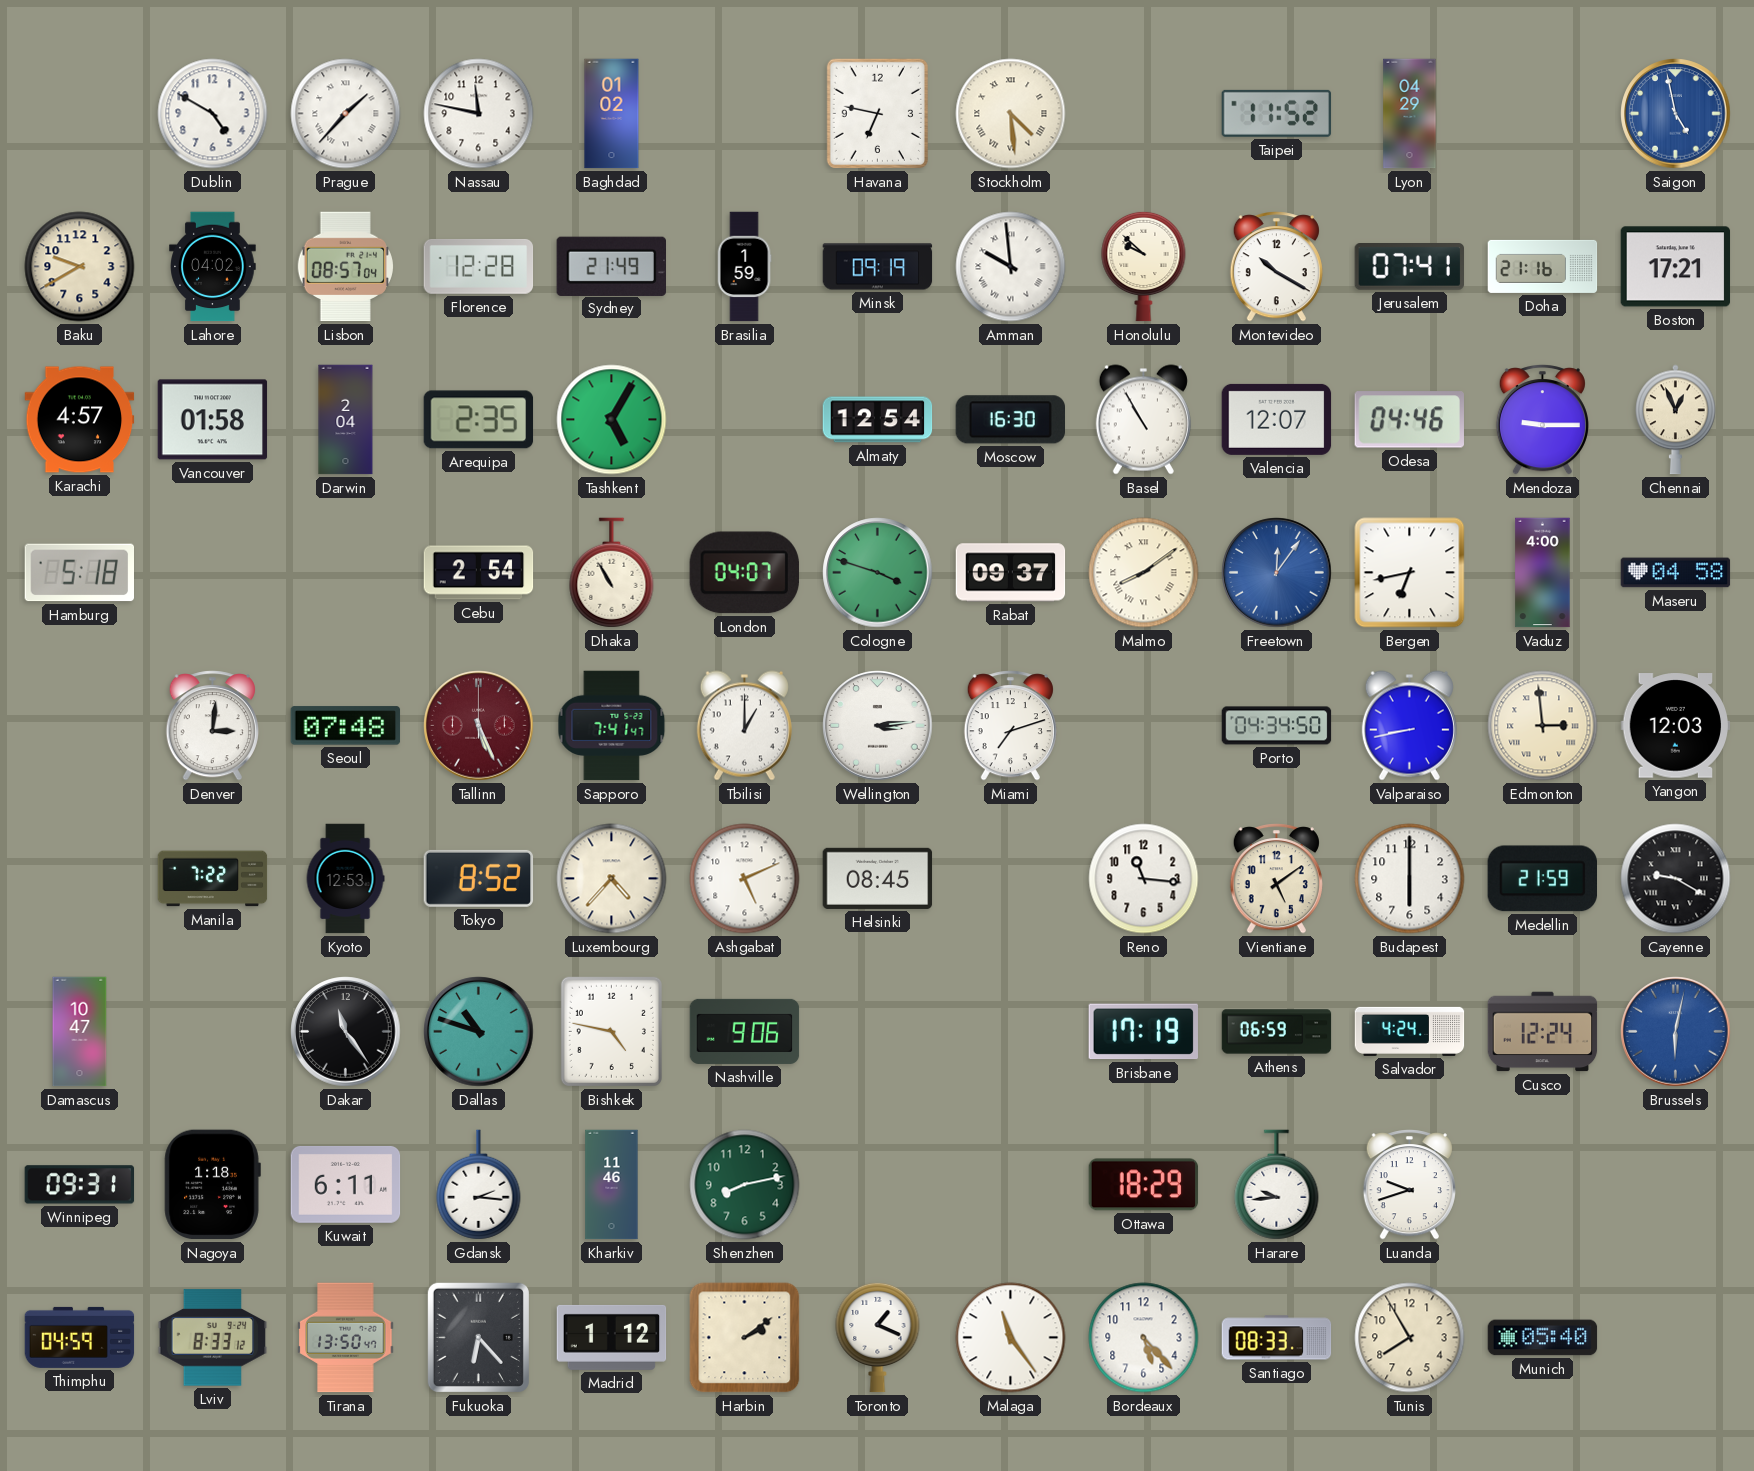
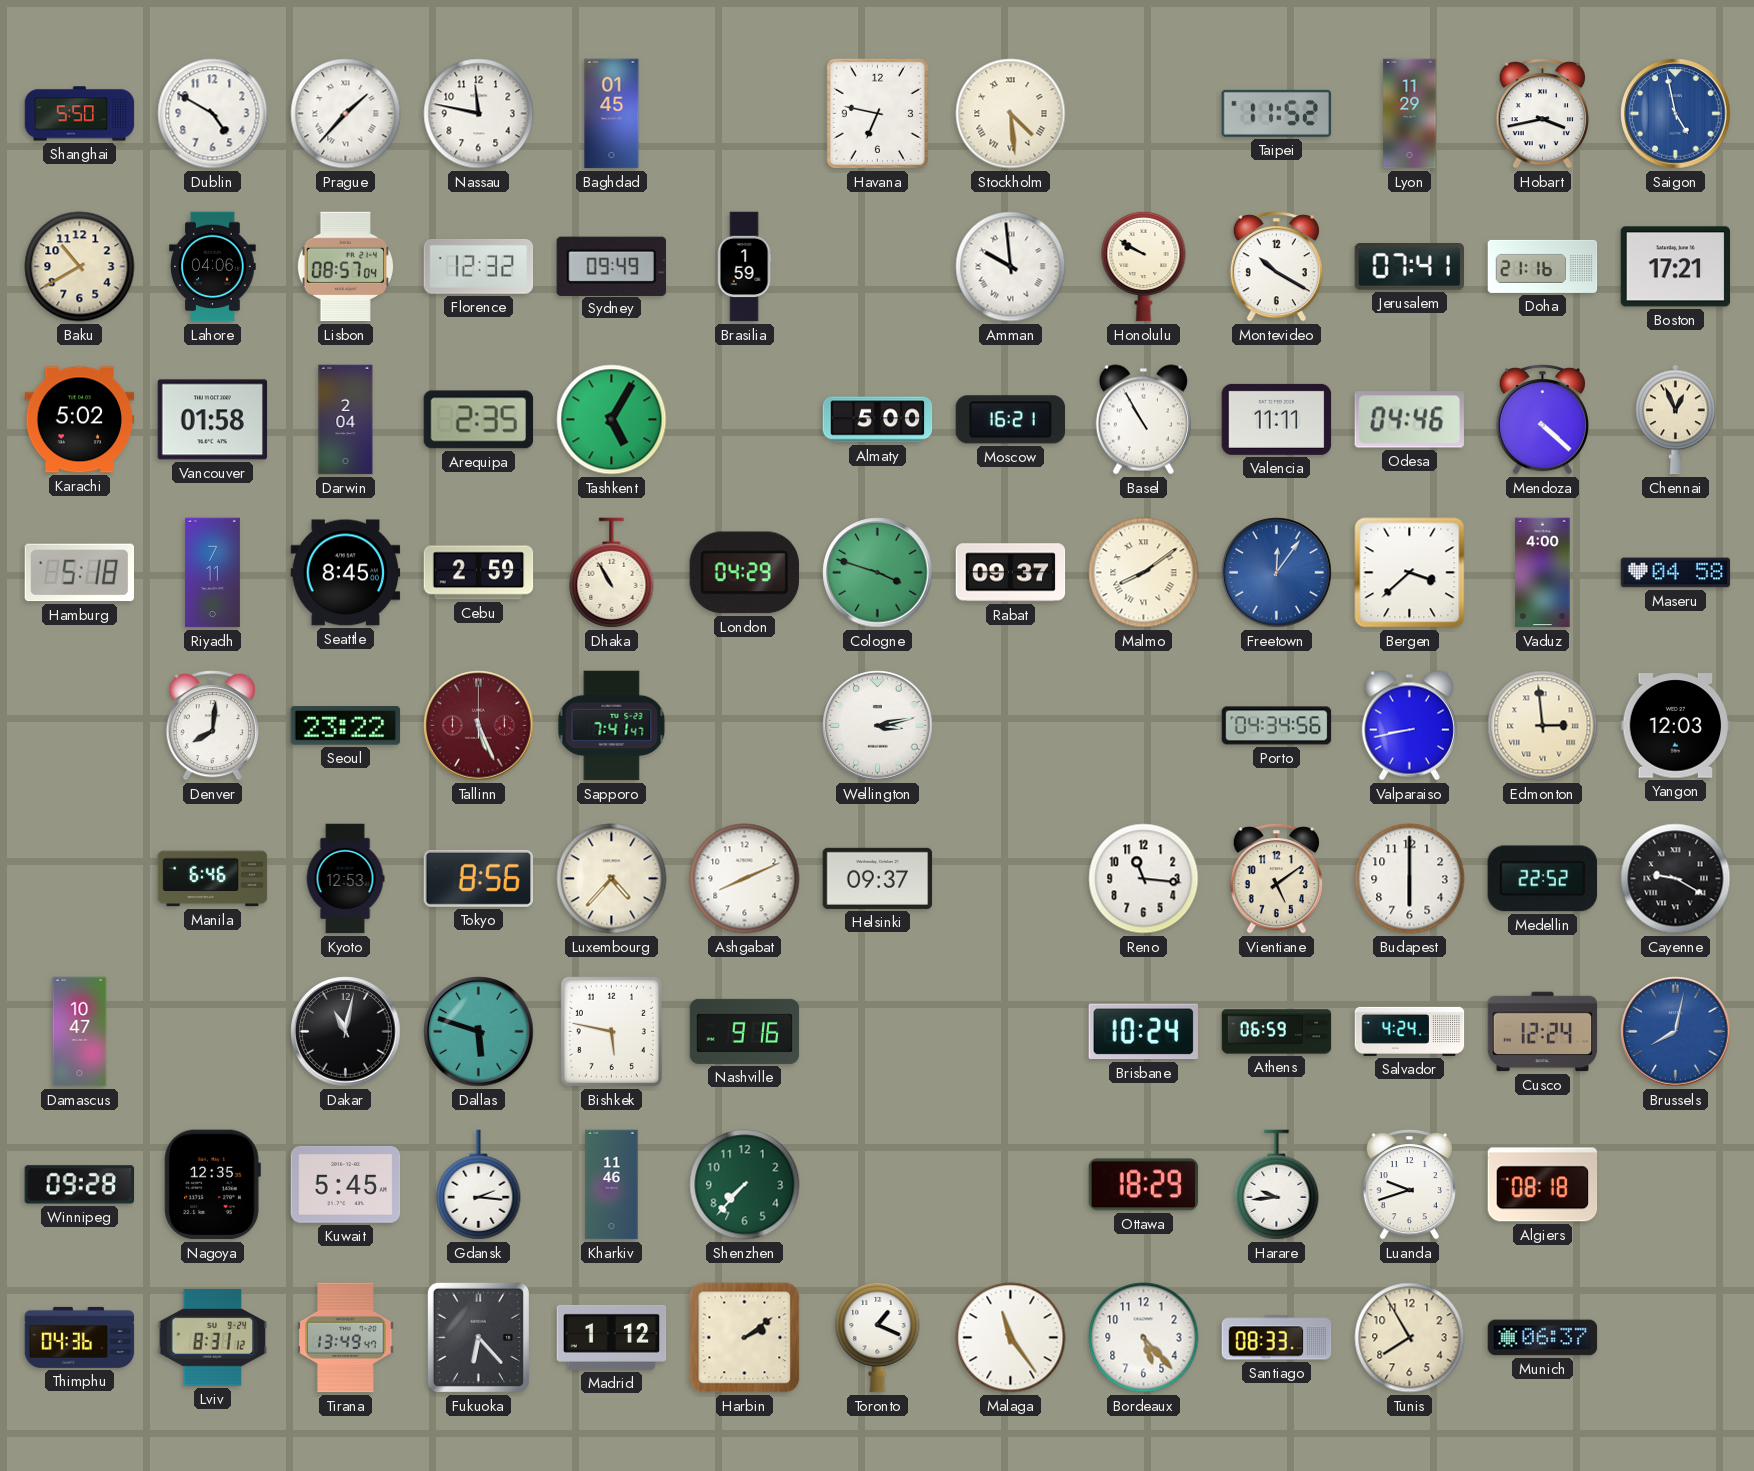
Shanghai: none -> 5:50 (80, 114)
Baghdad: 01:02 -> 01:45 (612, 114)
Lyon: 04:29 -> 11:29 (1410, 114)
Hobart: none -> 3:43 (1542, 114)
Baku: 9:40 -> 10:40 (80, 267)
Lahore: 04:02 -> 04:06 (213, 267)
Florence: 12:28 -> 12:32 (479, 266)
Sydney: 21:49 -> 09:49 (611, 266)
Minsk: 09:19 -> none (878, 267)
Honolulu: 9:52 -> 9:50 (1144, 266)
Karachi: 4:57 -> 5:02 (80, 420)
Almaty: 12:54 -> 5:00 (878, 420)
Moscow: 16:30 -> 16:21 (1010, 420)
Valencia: 12:07 -> 11:11 (1277, 419)
Mendoza: 9:15 -> 4:22 (1542, 420)
Riyadh: none -> 7:11 (212, 573)
Seattle: none -> 8:45 (346, 573)
Cebu: 2:54 -> 2:59 (479, 573)
London: 04:07 -> 04:29 (744, 573)
Bergen: 6:43 -> 3:38 (1410, 573)
Denver: 3:01 -> 8:01 (212, 726)
Seoul: 07:48 -> 23:22 (346, 726)
Tbilisi: 1:00 -> none (744, 726)
Wellington: 3:14 -> 3:13 (878, 726)
Miami: 7:12 -> none (1010, 726)
Porto: 04:34:50 -> 04:34:56 (1277, 726)
Manila: 7:22 -> 6:46 (213, 879)
Tokyo: 8:52 -> 8:56 (479, 878)
Ashgabat: 5:11 -> 8:11 (745, 879)
Helsinki: 08:45 -> 09:37 (878, 878)
Medellin: 21:59 -> 22:52 (1542, 879)
Dakar: 11:24 -> 11:02 (346, 1032)
Dallas: 10:48 -> 5:48 (479, 1032)
Bishkek: 4:47 -> 5:47 (611, 1031)
Nashville: 9:06 -> 9:16 (745, 1031)
Brisbane: 17:19 -> 10:24 (1143, 1032)
Brussels: 6:02 -> 8:02 (1676, 1032)
Winnipeg: 09:31 -> 09:28 (80, 1185)
Nagoya: 1:18 -> 12:35 (212, 1185)
Kuwait: 6:11 -> 5:45 (346, 1185)
Shenzhen: 8:13 -> 7:37 (745, 1185)
Algiers: none -> 08:18 (1543, 1185)
Thimphu: 04:59 -> 04:36 (80, 1337)
Lviv: 8:33 -> 8:31 (213, 1338)
Tirana: 13:50 -> 13:49 (346, 1338)
Munich: 05:40 -> 06:37 (1543, 1338)
